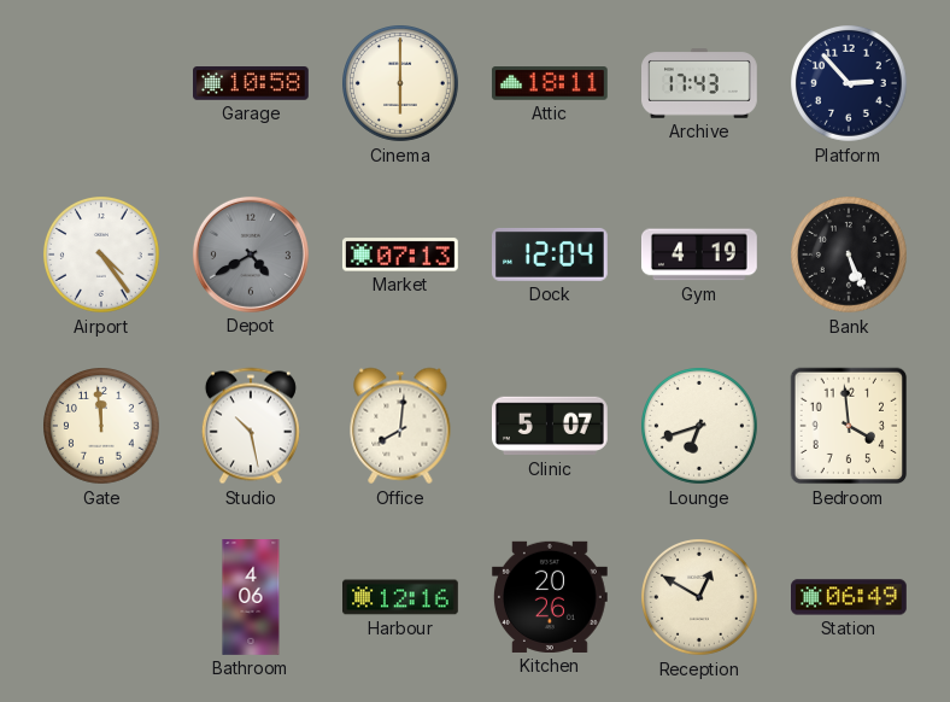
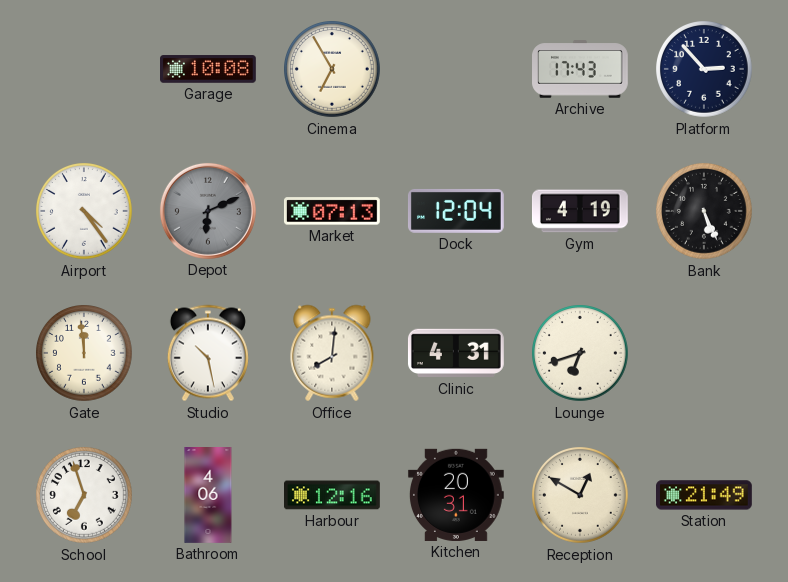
Garage: 10:58 -> 10:08 (209, 69)
Cinema: 6:00 -> 6:55 (333, 70)
Attic: 18:11 -> none (550, 83)
Depot: 4:40 -> 6:11 (208, 211)
Clinic: 5:07 -> 4:31 (456, 353)
Bedroom: 3:59 -> none (849, 426)
School: none -> 6:57 (85, 496)
Kitchen: 20:26 -> 20:31 (456, 495)
Station: 06:49 -> 21:49 (705, 495)
